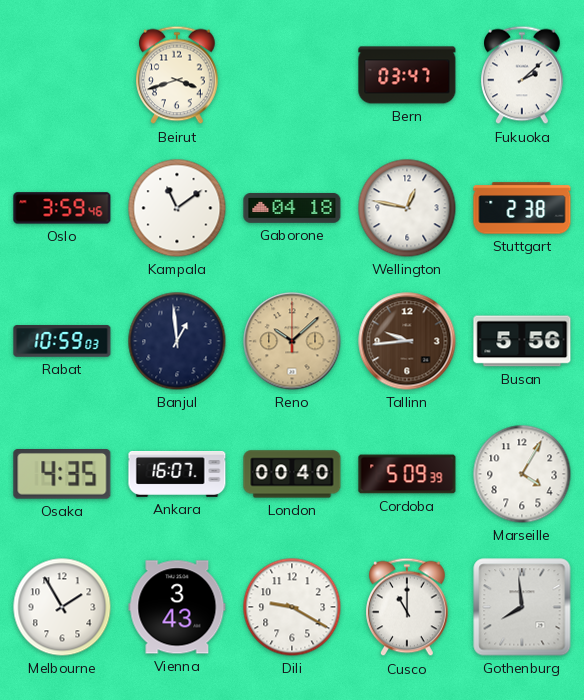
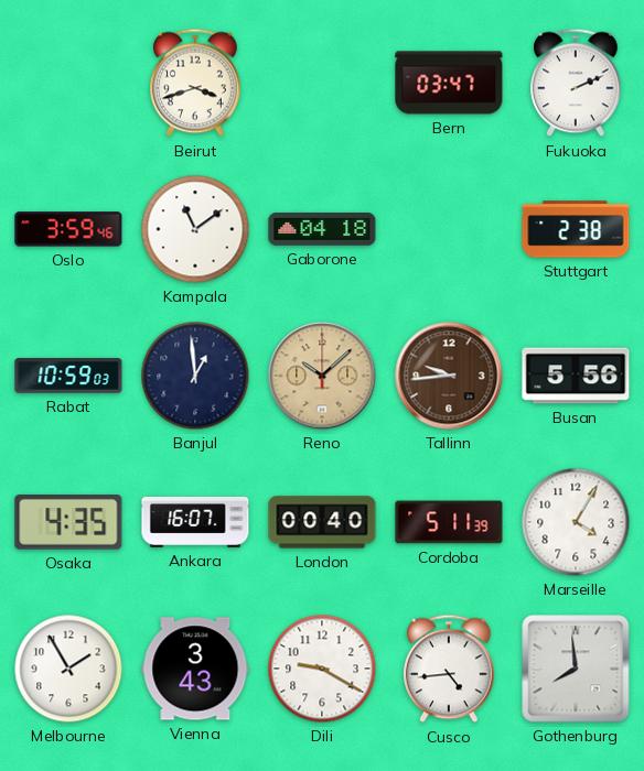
Fukuoka: 2:08 -> 2:11 (577, 83)
Wellington: 12:47 -> none (407, 208)
Cordoba: 5:09 -> 5:11 (449, 522)
Cusco: 11:00 -> 4:44 (450, 669)
